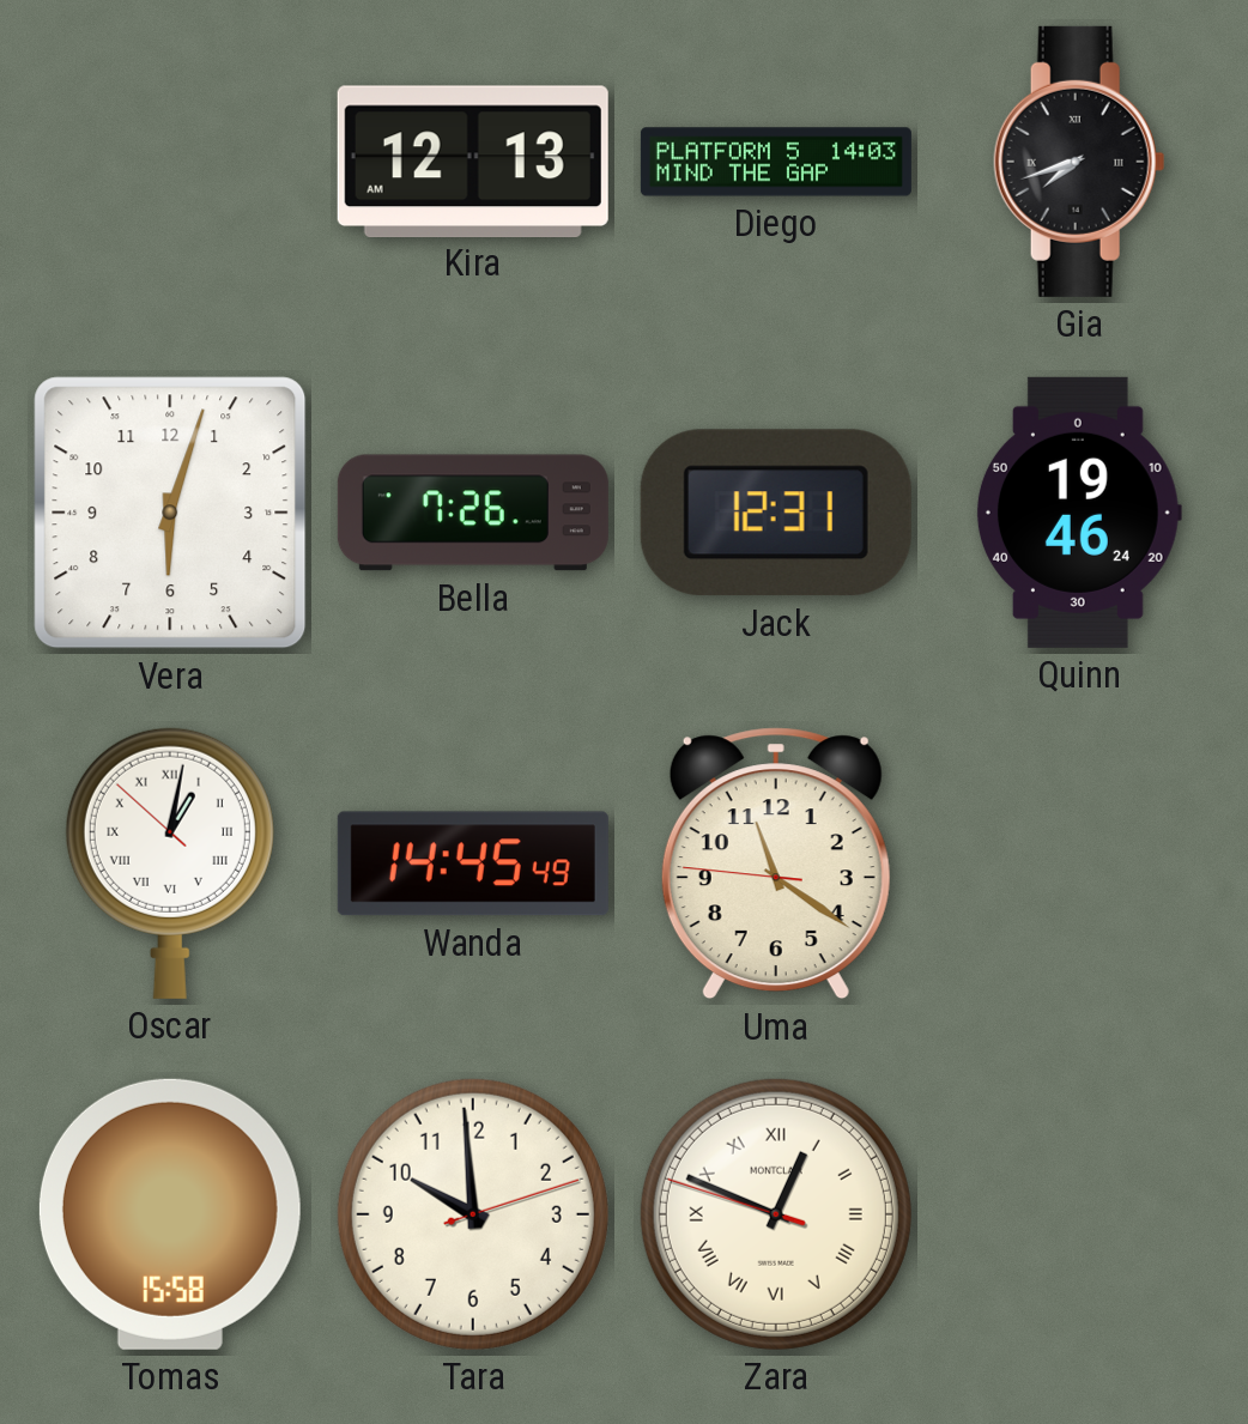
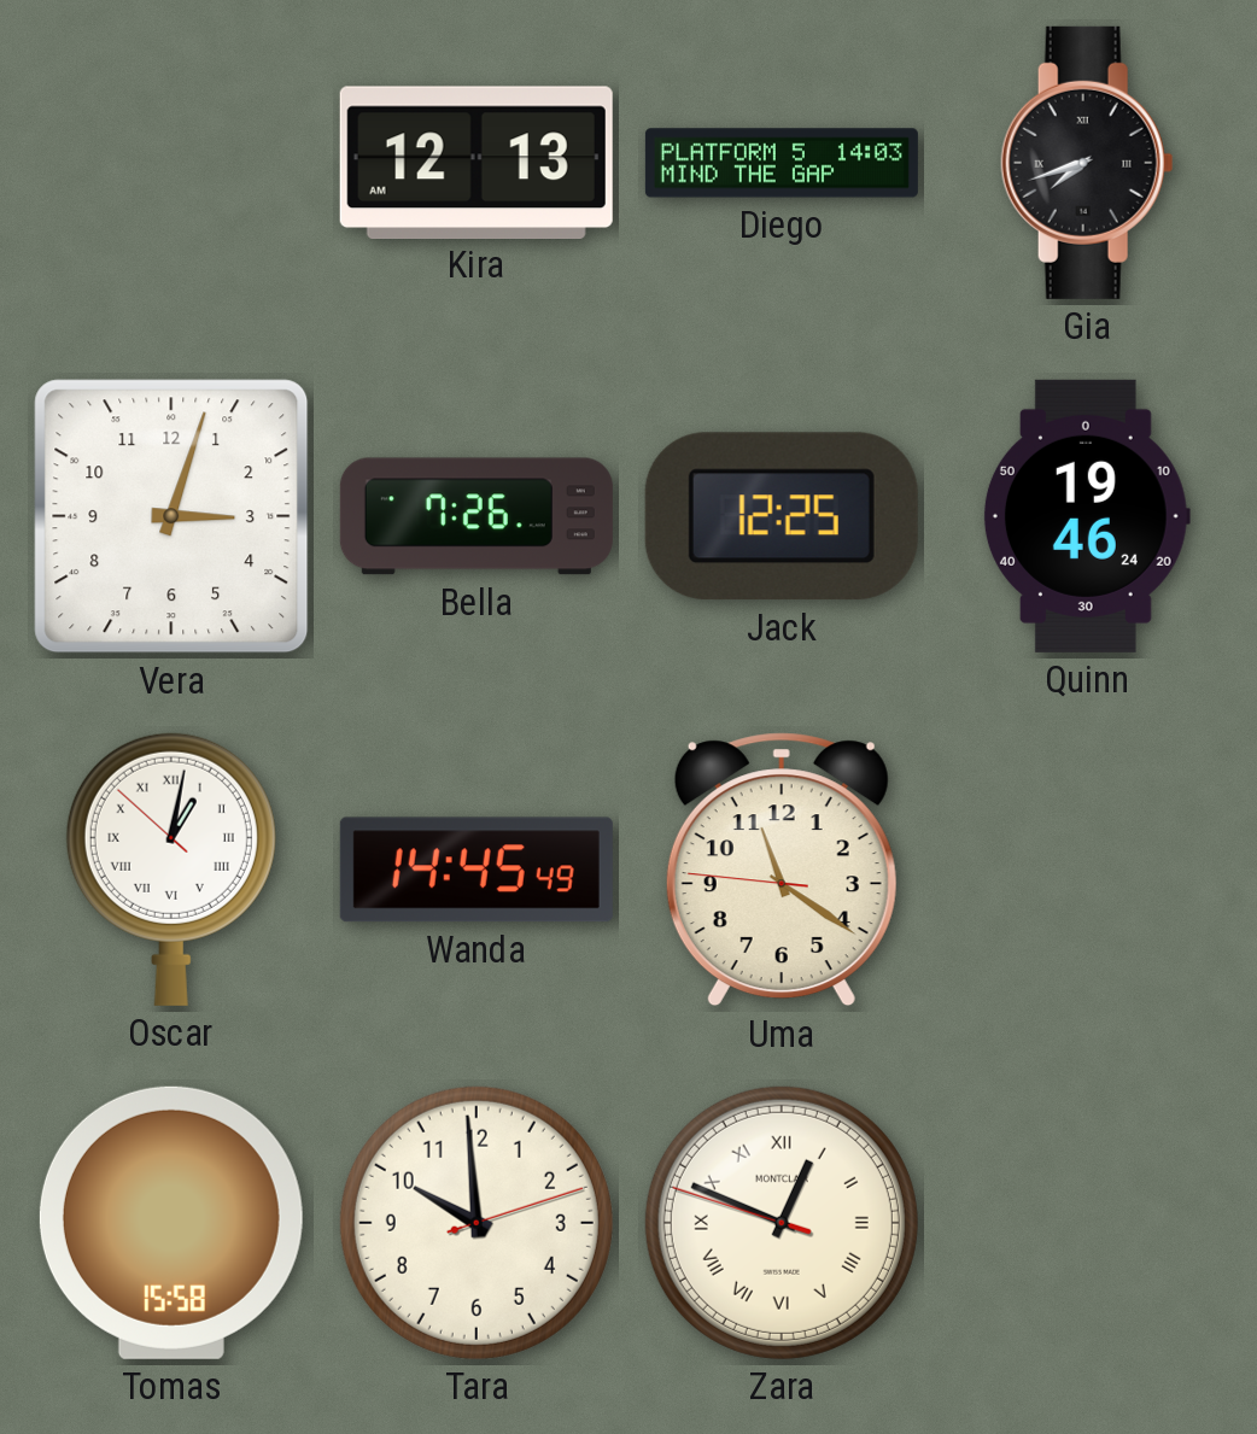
Vera: 6:03 -> 3:03 (171, 516)
Jack: 12:31 -> 12:25 (782, 516)
